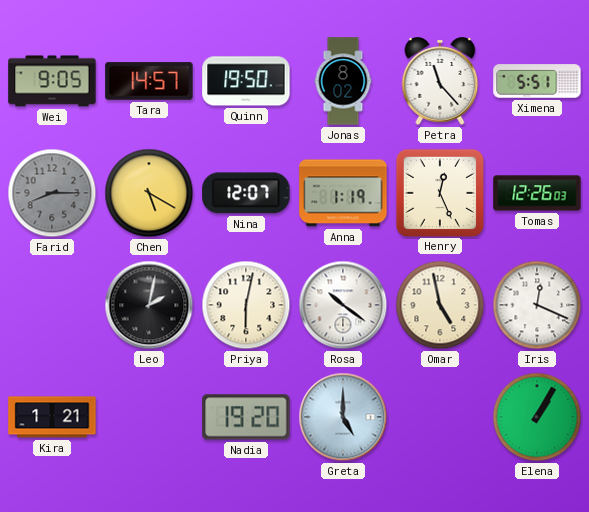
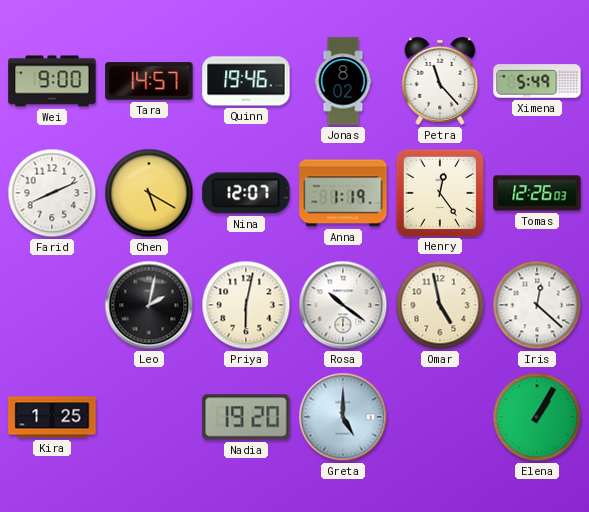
Wei: 9:05 -> 9:00 (52, 81)
Quinn: 19:50 -> 19:46 (246, 81)
Ximena: 5:51 -> 5:49 (537, 81)
Farid: 8:15 -> 8:11 (52, 193)
Farid dial: grey -> white (52, 193)
Henry: 12:26 -> 12:24 (439, 192)
Iris: 12:19 -> 12:22 (537, 305)
Kira: 1:21 -> 1:25 (52, 417)
